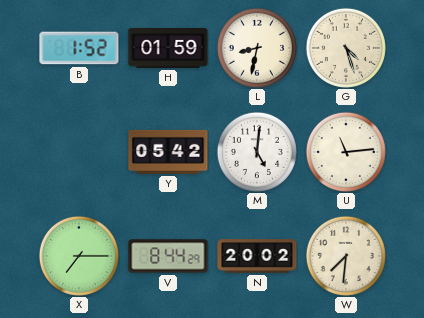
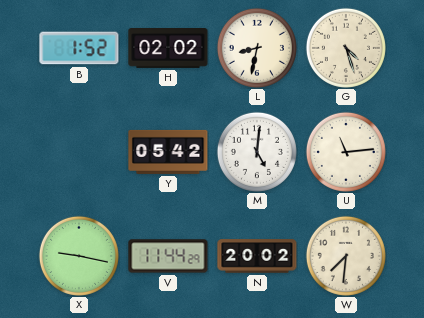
H: 01:59 -> 02:02 (168, 49)
X: 7:15 -> 9:17 (79, 256)
V: 8:44 -> 11:44 (168, 256)
